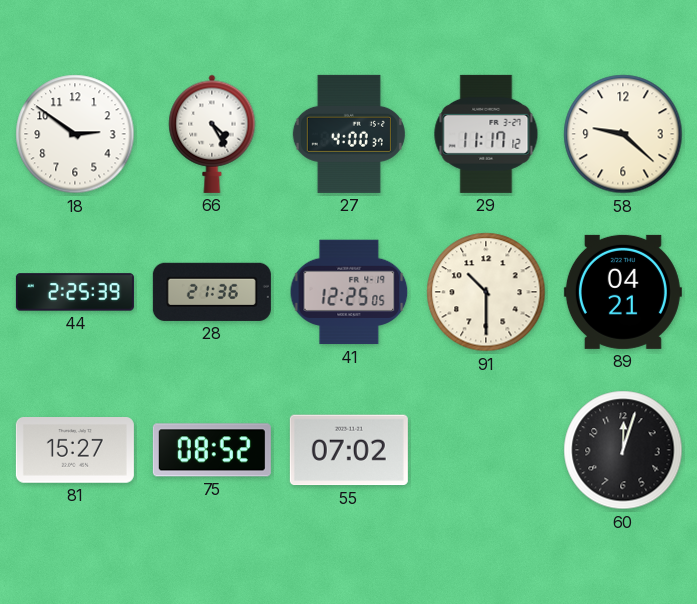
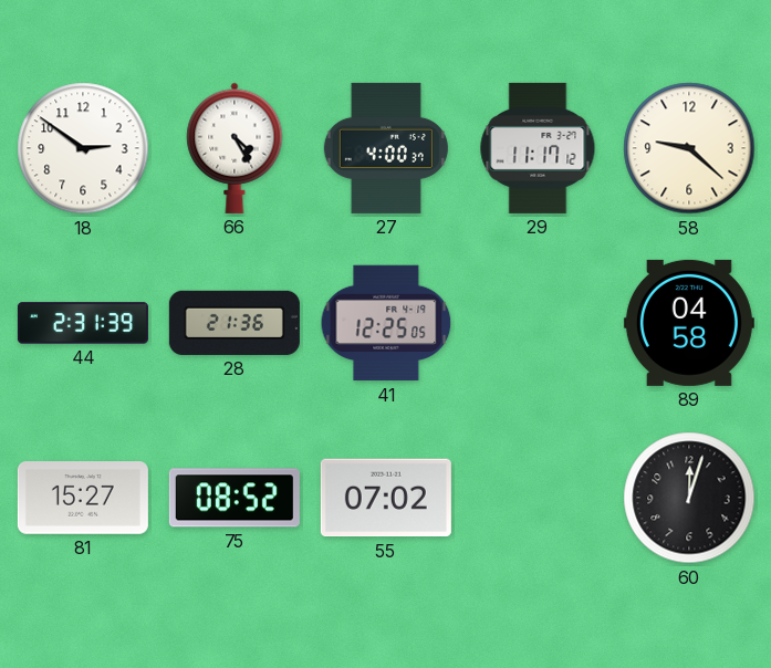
44: 2:25 -> 2:31 (83, 323)
91: 10:30 -> none (486, 292)
89: 04:21 -> 04:58 (689, 323)
